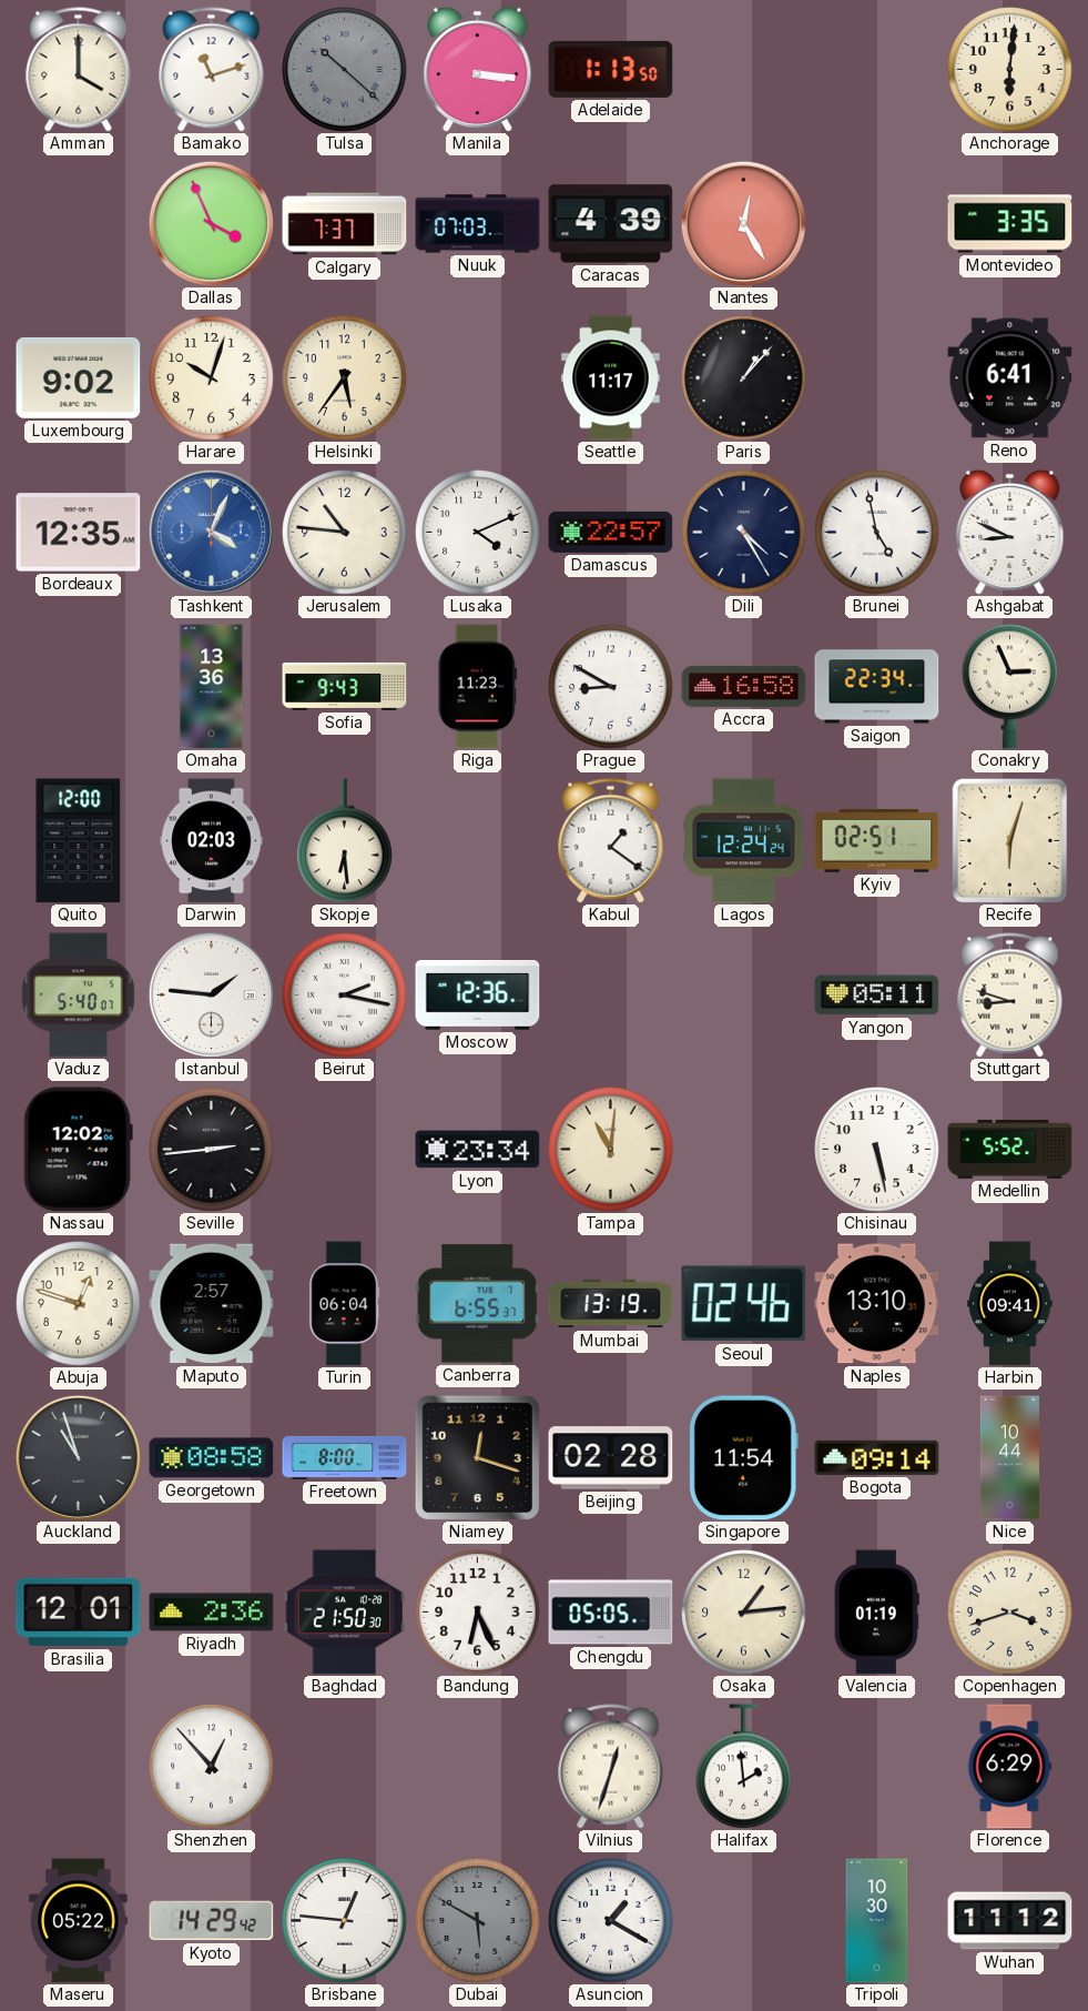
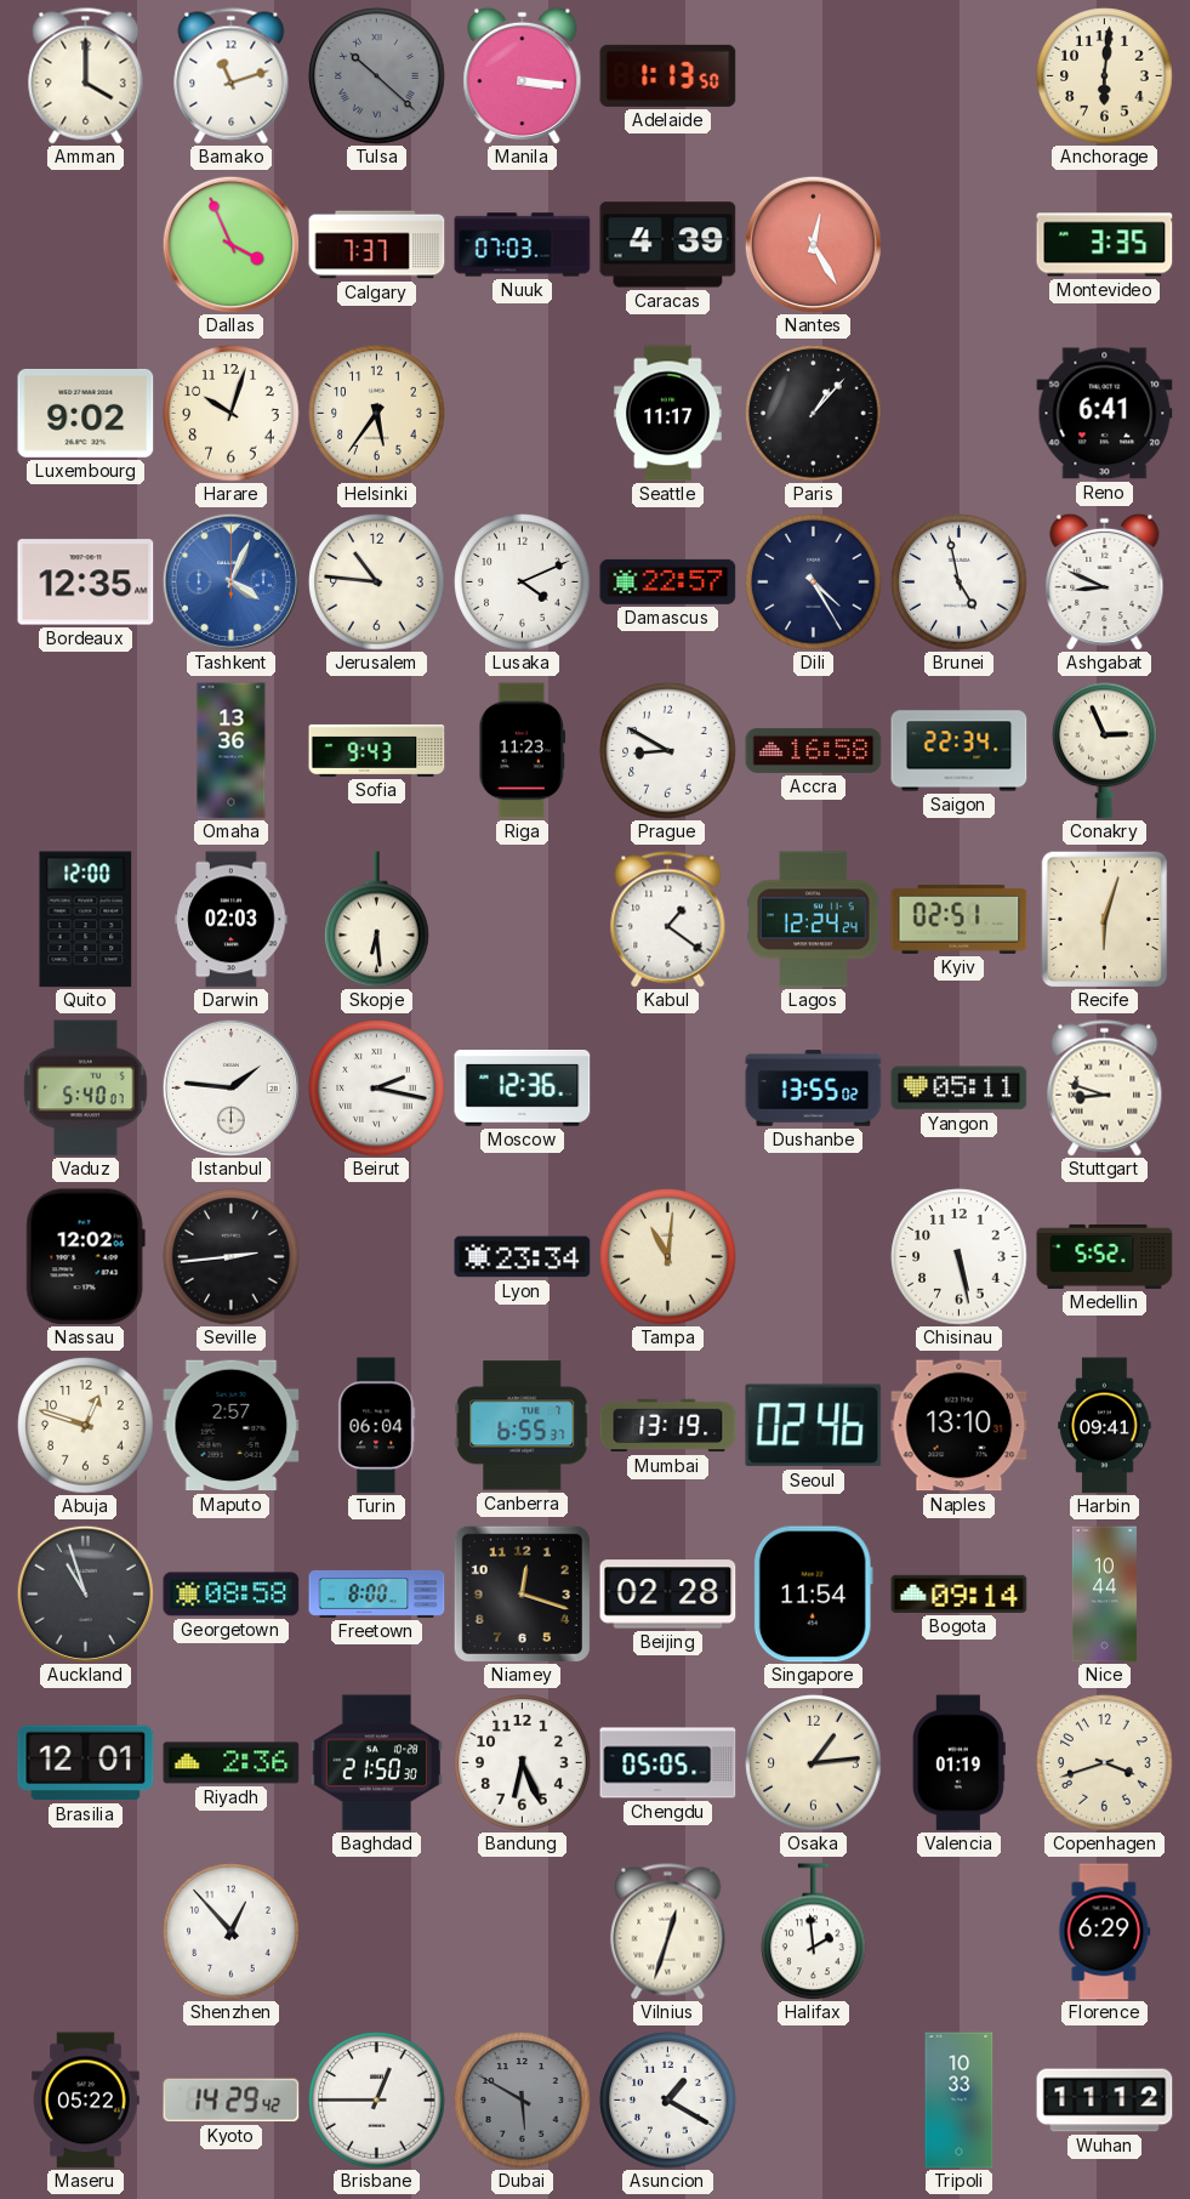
Dushanbe: none -> 13:55 (814, 1089)
Brisbane: 12:46 -> 12:45 (377, 2101)
Tripoli: 10:30 -> 10:33 (960, 2101)
